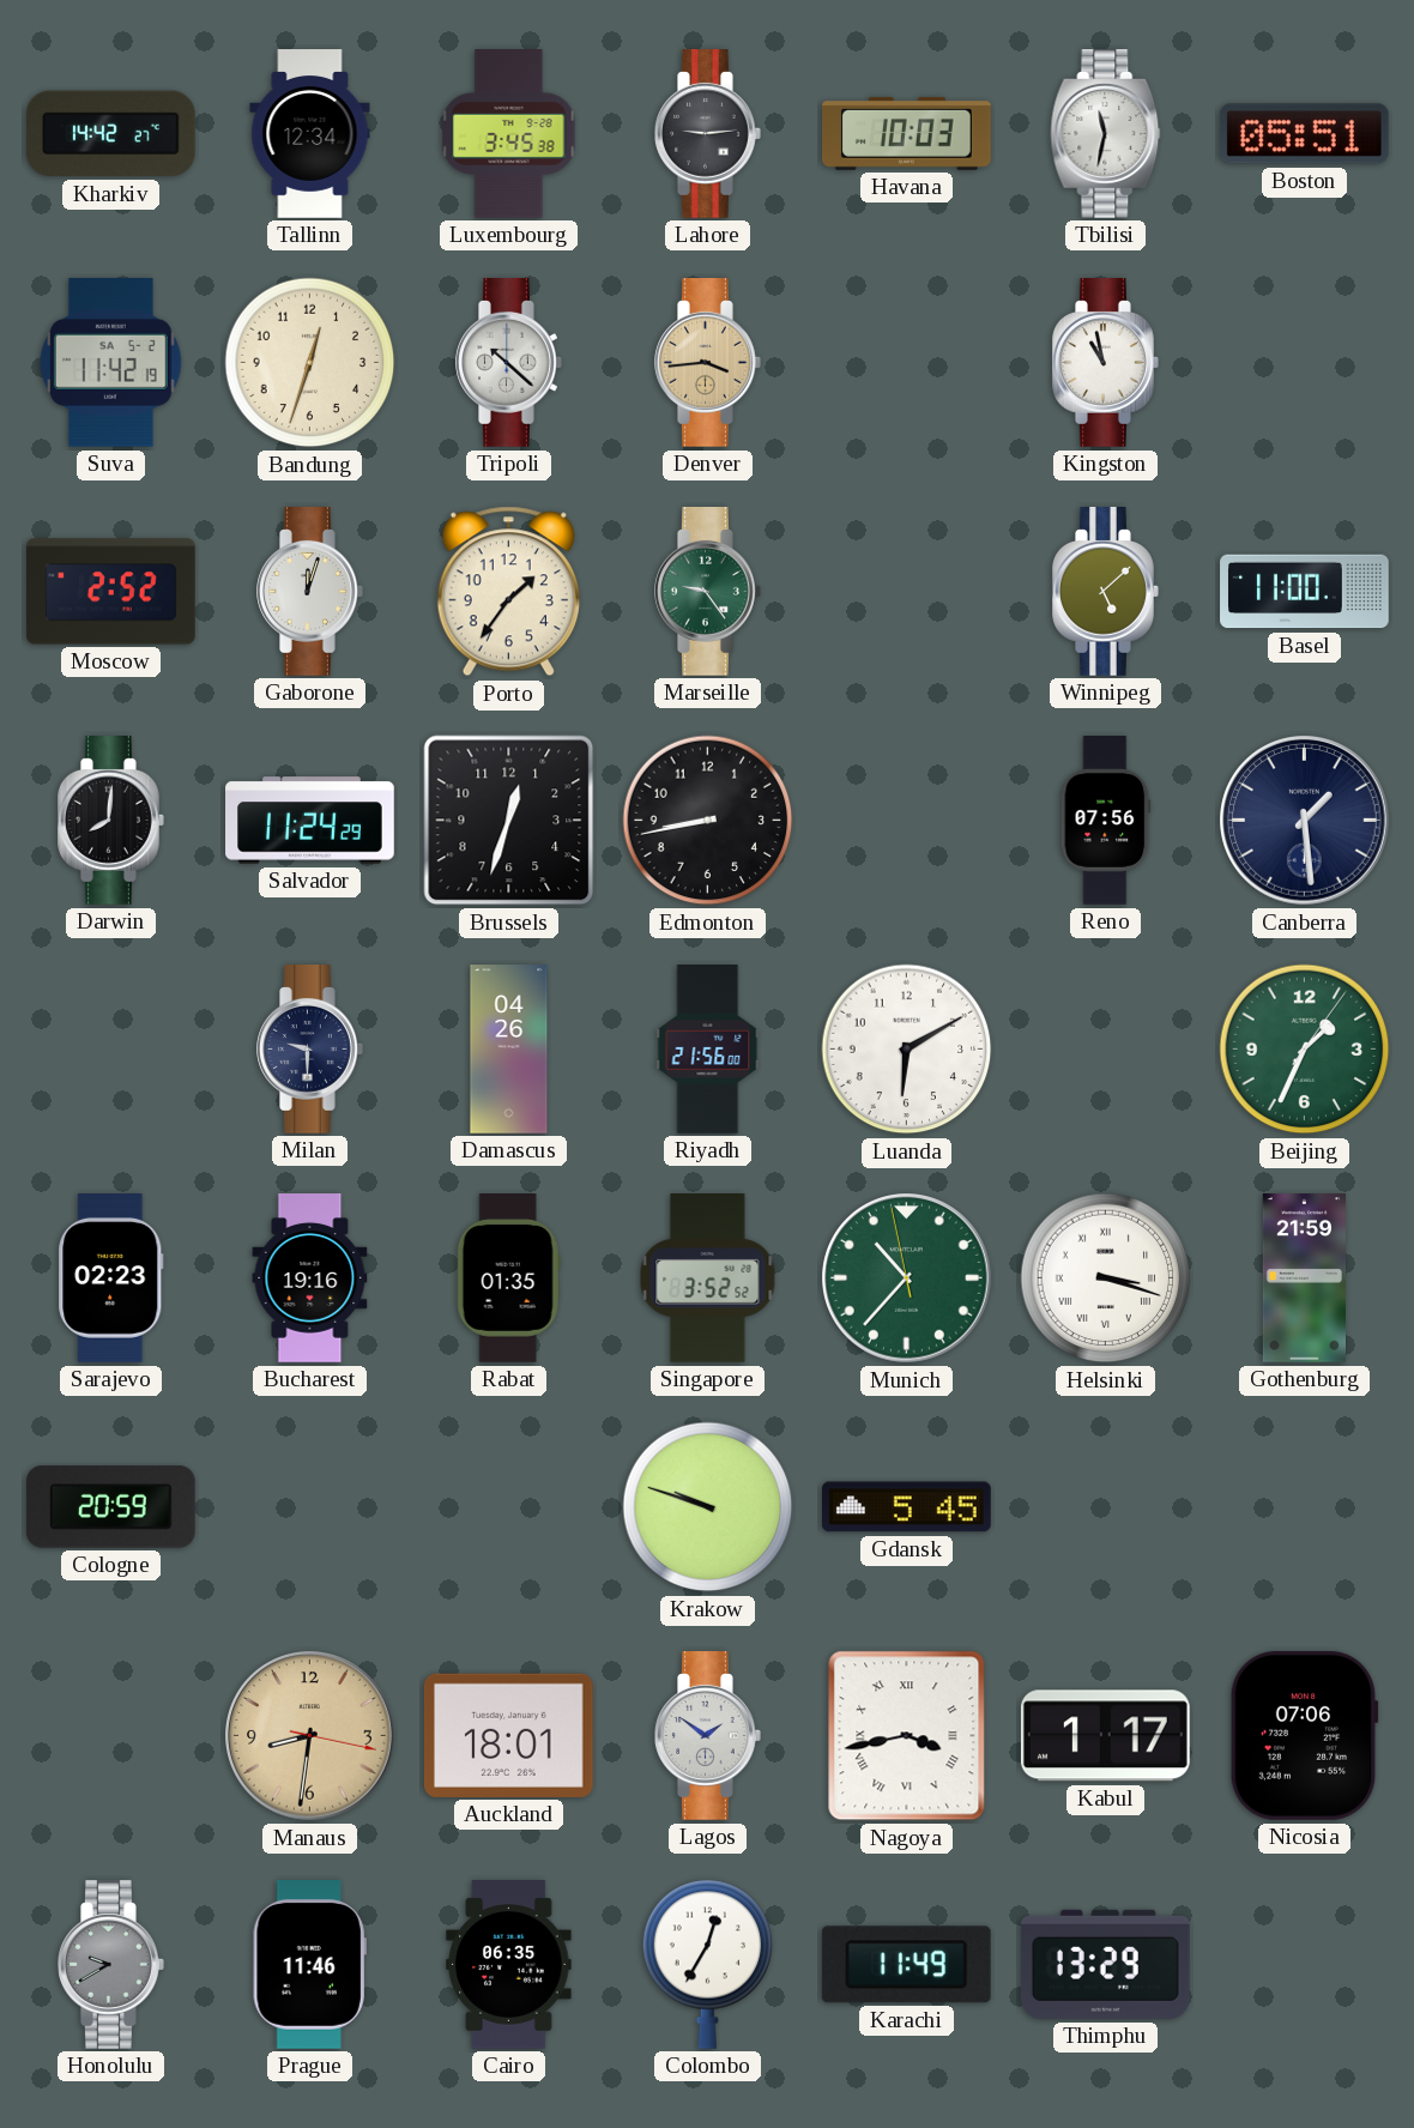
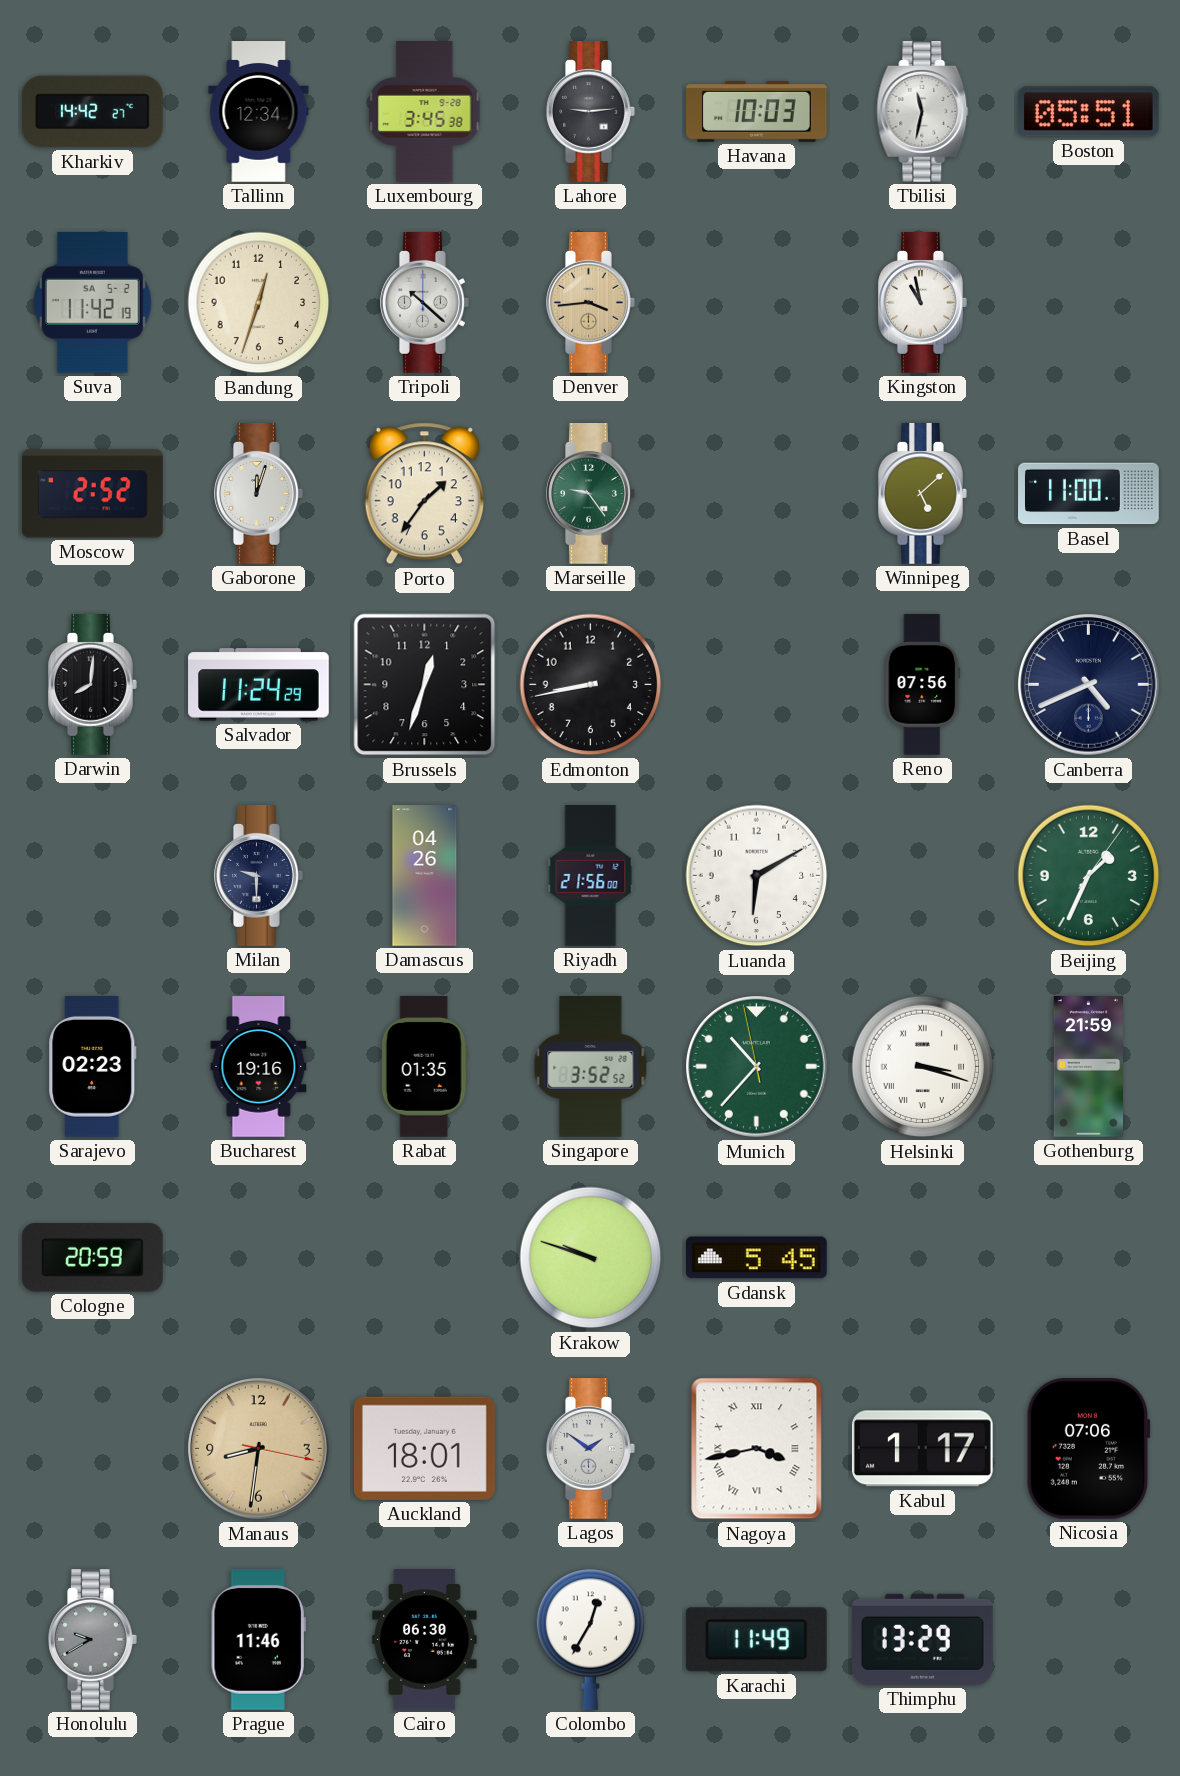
Canberra: 1:29 -> 4:41 (1089, 685)
Cairo: 06:35 -> 06:30 (425, 1640)
